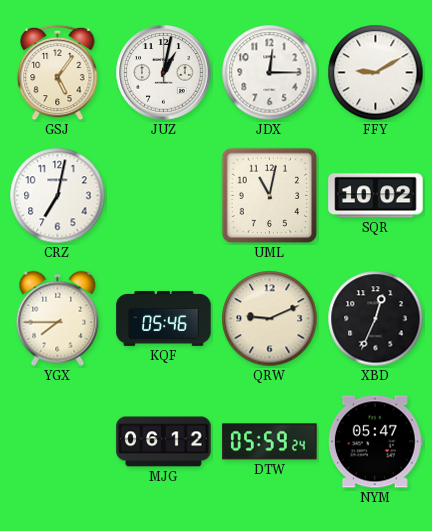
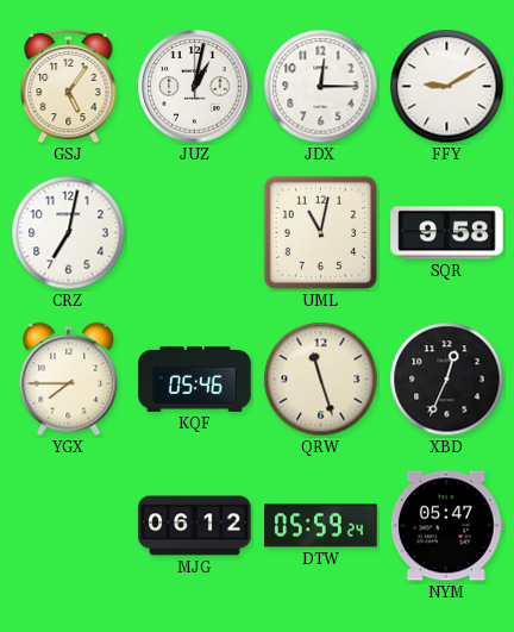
SQR: 10:02 -> 9:58 (447, 233)
QRW: 9:11 -> 11:27 (321, 380)
